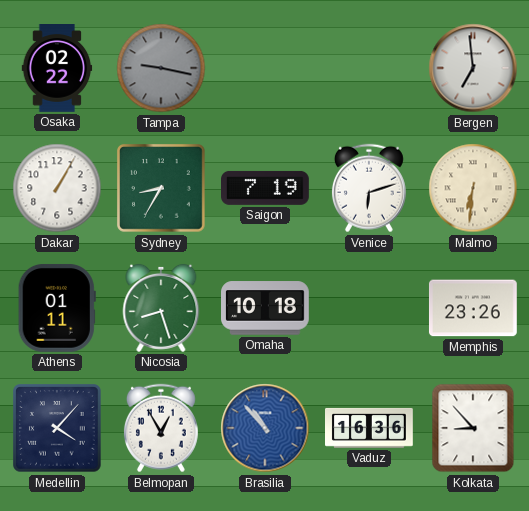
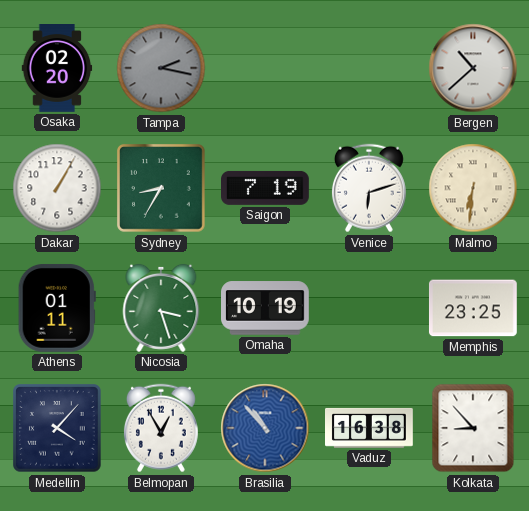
Osaka: 02:22 -> 02:20 (57, 69)
Tampa: 9:17 -> 2:17 (161, 68)
Bergen: 6:59 -> 10:38 (473, 68)
Nicosia: 8:27 -> 3:27 (161, 308)
Omaha: 10:18 -> 10:19 (266, 308)
Memphis: 23:26 -> 23:25 (473, 308)
Vaduz: 16:36 -> 16:38 (370, 428)
